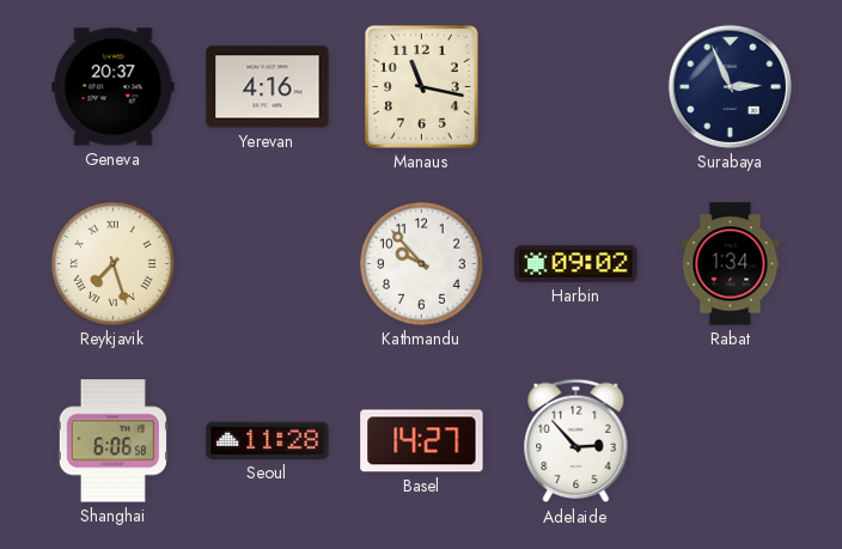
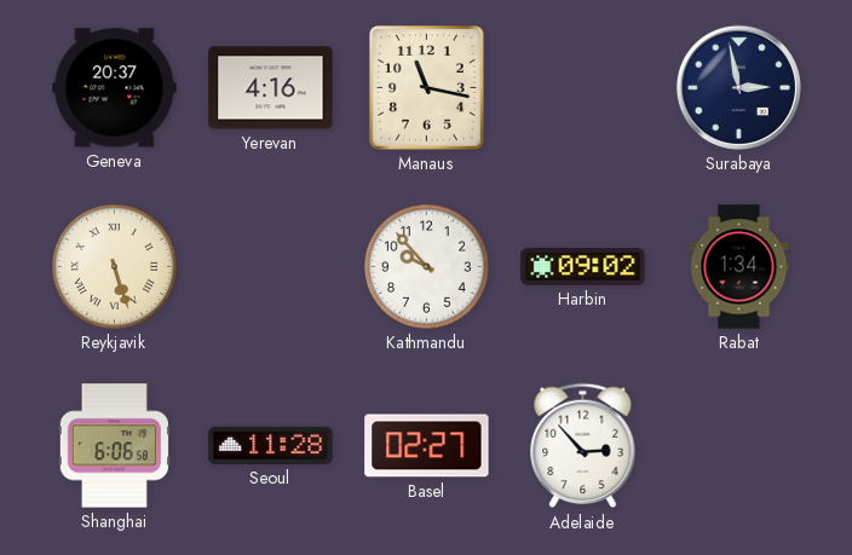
Surabaya: 2:56 -> 2:58 (738, 87)
Reykjavik: 7:27 -> 5:27 (114, 266)
Basel: 14:27 -> 02:27 (427, 446)
